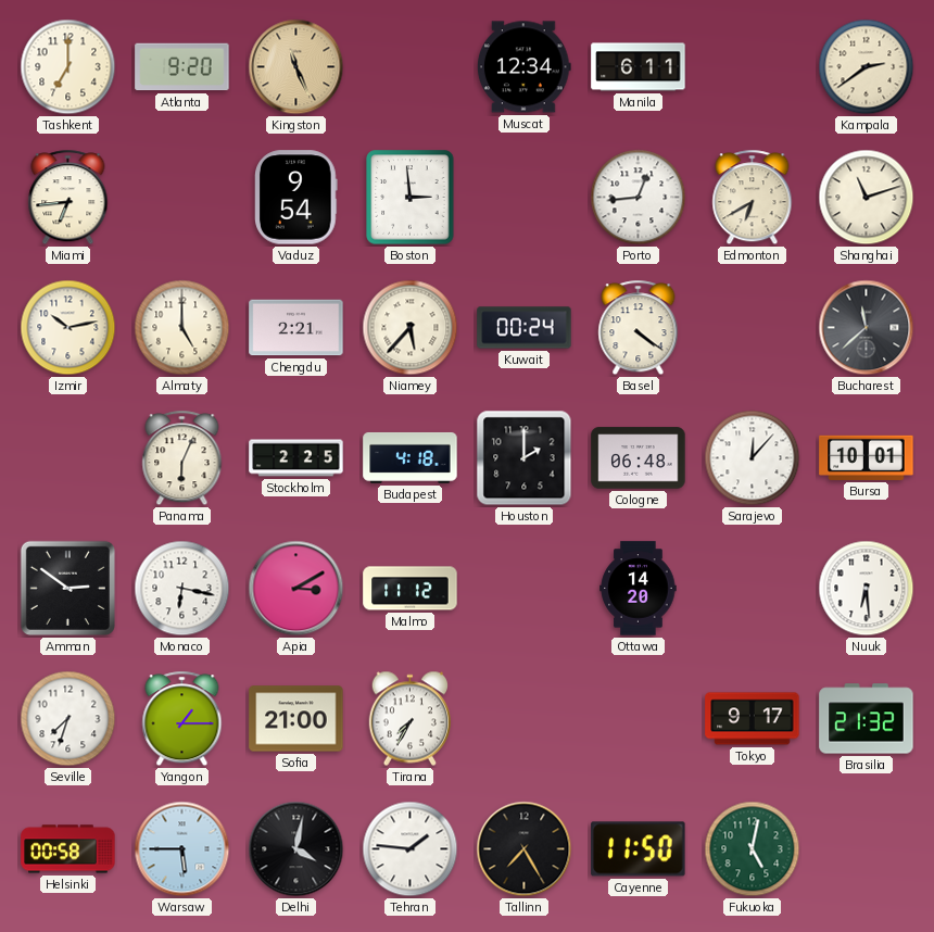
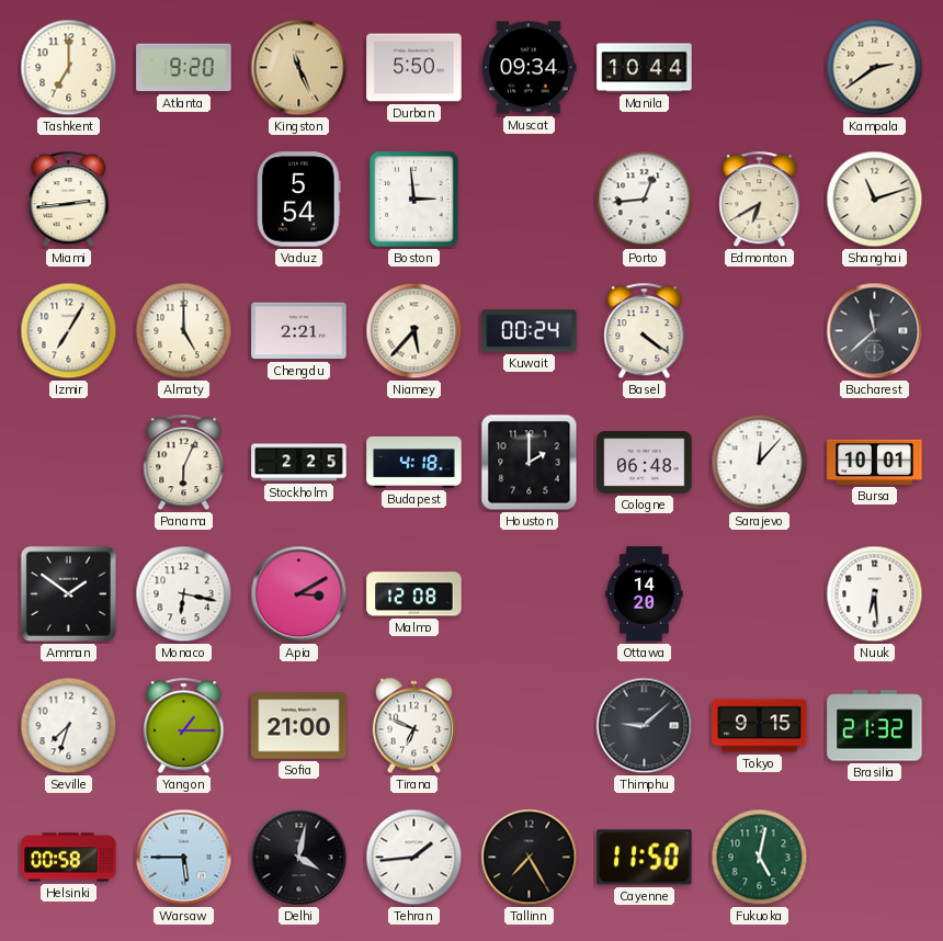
Durban: none -> 5:50 (414, 68)
Muscat: 12:34 -> 09:34 (529, 68)
Manila: 6:11 -> 10:44 (645, 68)
Miami: 6:44 -> 2:44 (69, 200)
Vaduz: 9:54 -> 5:54 (299, 200)
Izmir: 10:13 -> 7:05 (69, 331)
Amman: 2:51 -> 1:51 (68, 593)
Malmo: 11:12 -> 12:08 (414, 594)
Tirana: 7:35 -> 6:49 (413, 726)
Thimphu: none -> 9:08 (645, 726)
Tokyo: 9:17 -> 9:15 (760, 726)
Tehran: 1:46 -> 1:44 (414, 858)
